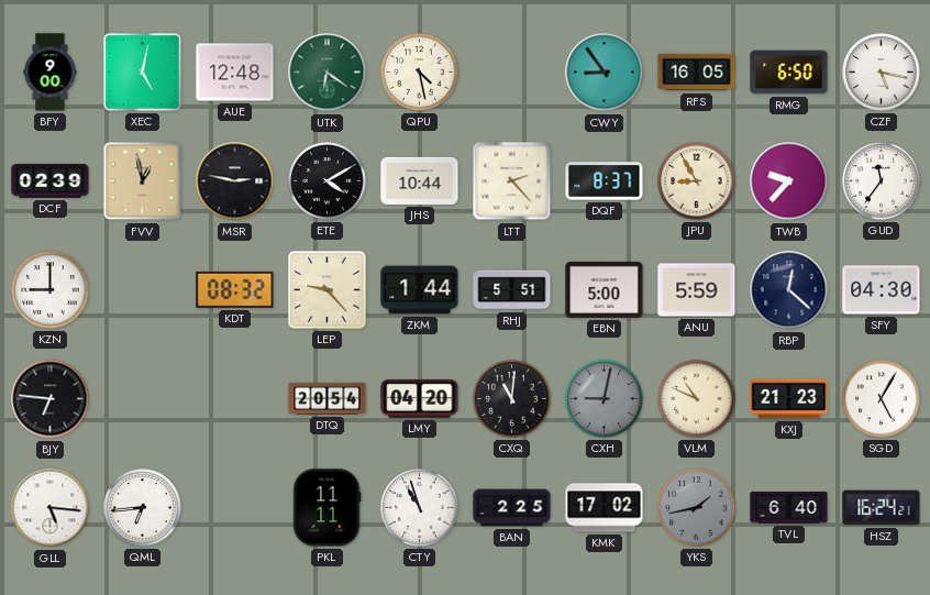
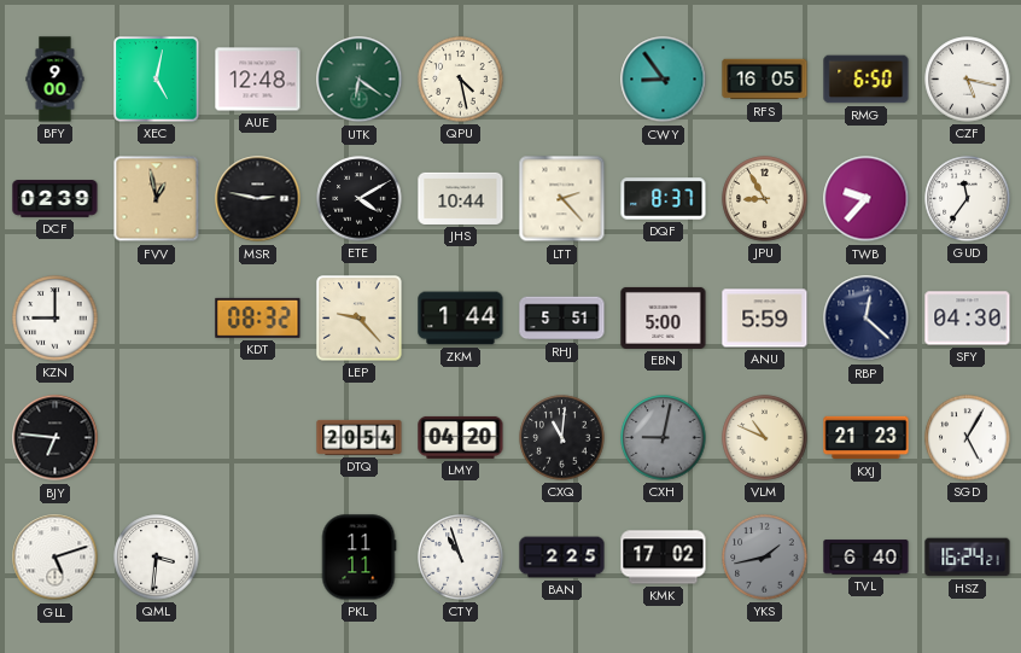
GLL: 5:16 -> 5:12 (56, 558)
QML: 6:44 -> 3:31 (157, 558)
